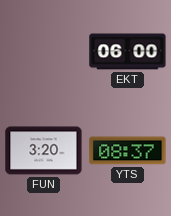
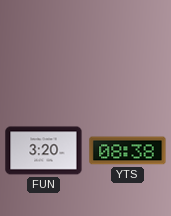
EKT: 06:00 -> none (128, 52)
YTS: 08:37 -> 08:38 (128, 151)
